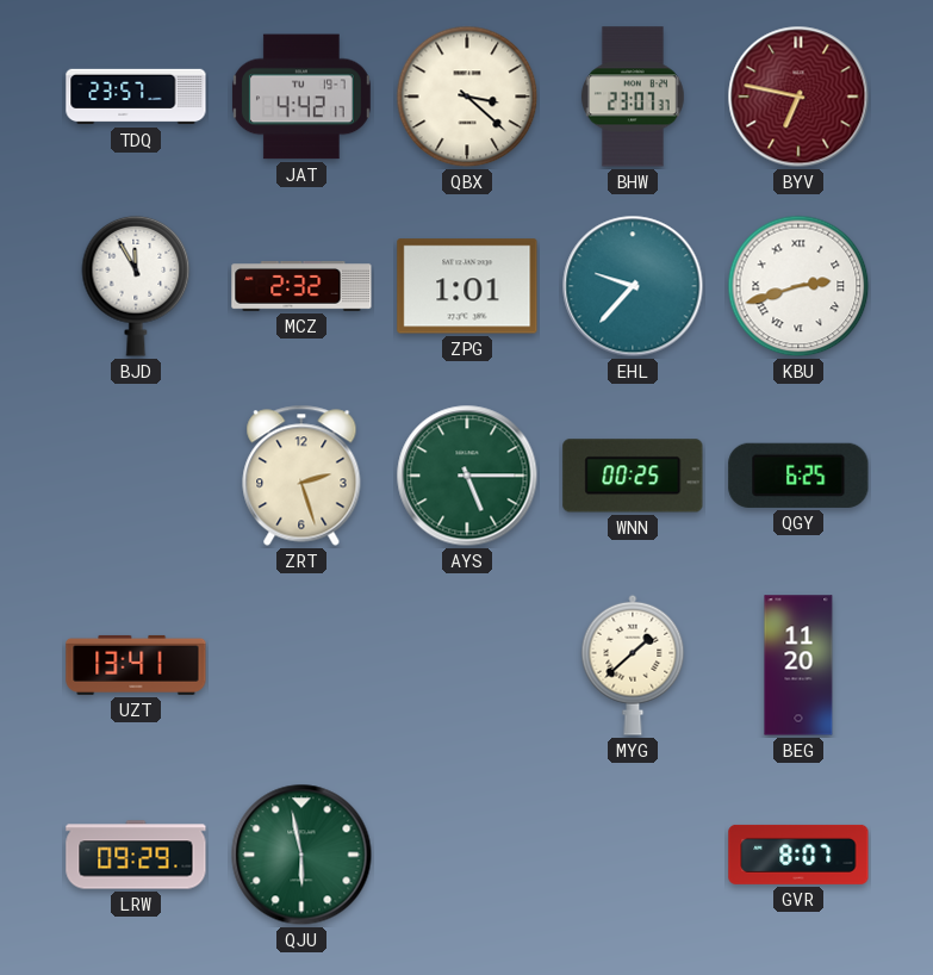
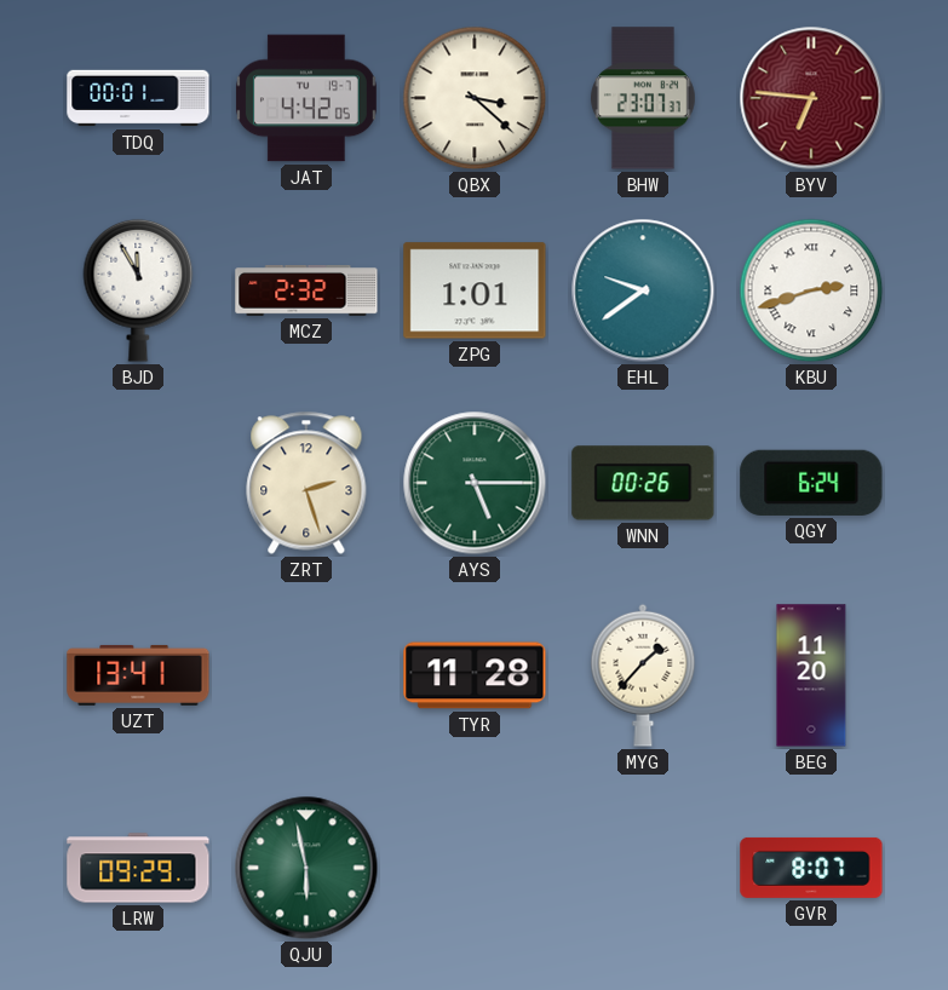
TDQ: 23:57 -> 00:01 (138, 98)
JAT: 4:42:17 -> 4:42:05 (306, 98)
BYV: 6:47 -> 6:46 (811, 98)
EHL: 9:37 -> 9:39 (643, 290)
WNN: 00:25 -> 00:26 (643, 483)
QGY: 6:25 -> 6:24 (811, 483)
TYR: none -> 11:28 (475, 675)
MYG: 1:38 -> 1:37 (643, 675)
